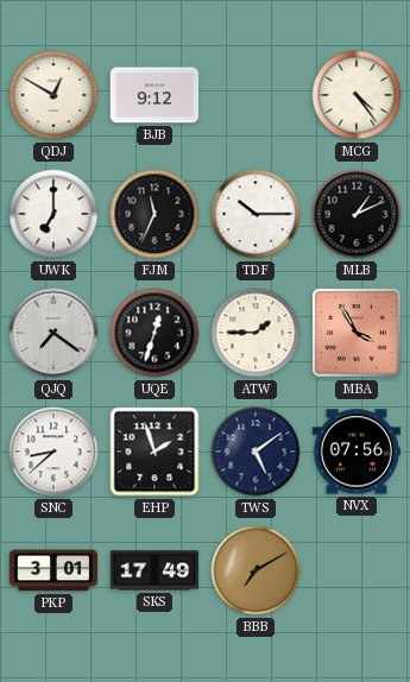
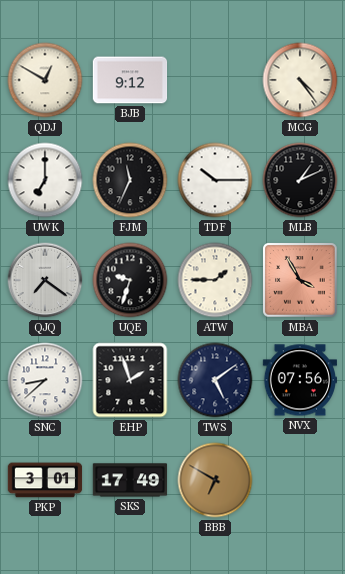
UQE: 12:33 -> 9:33 (130, 280)
BBB: 7:10 -> 6:50 (215, 480)
